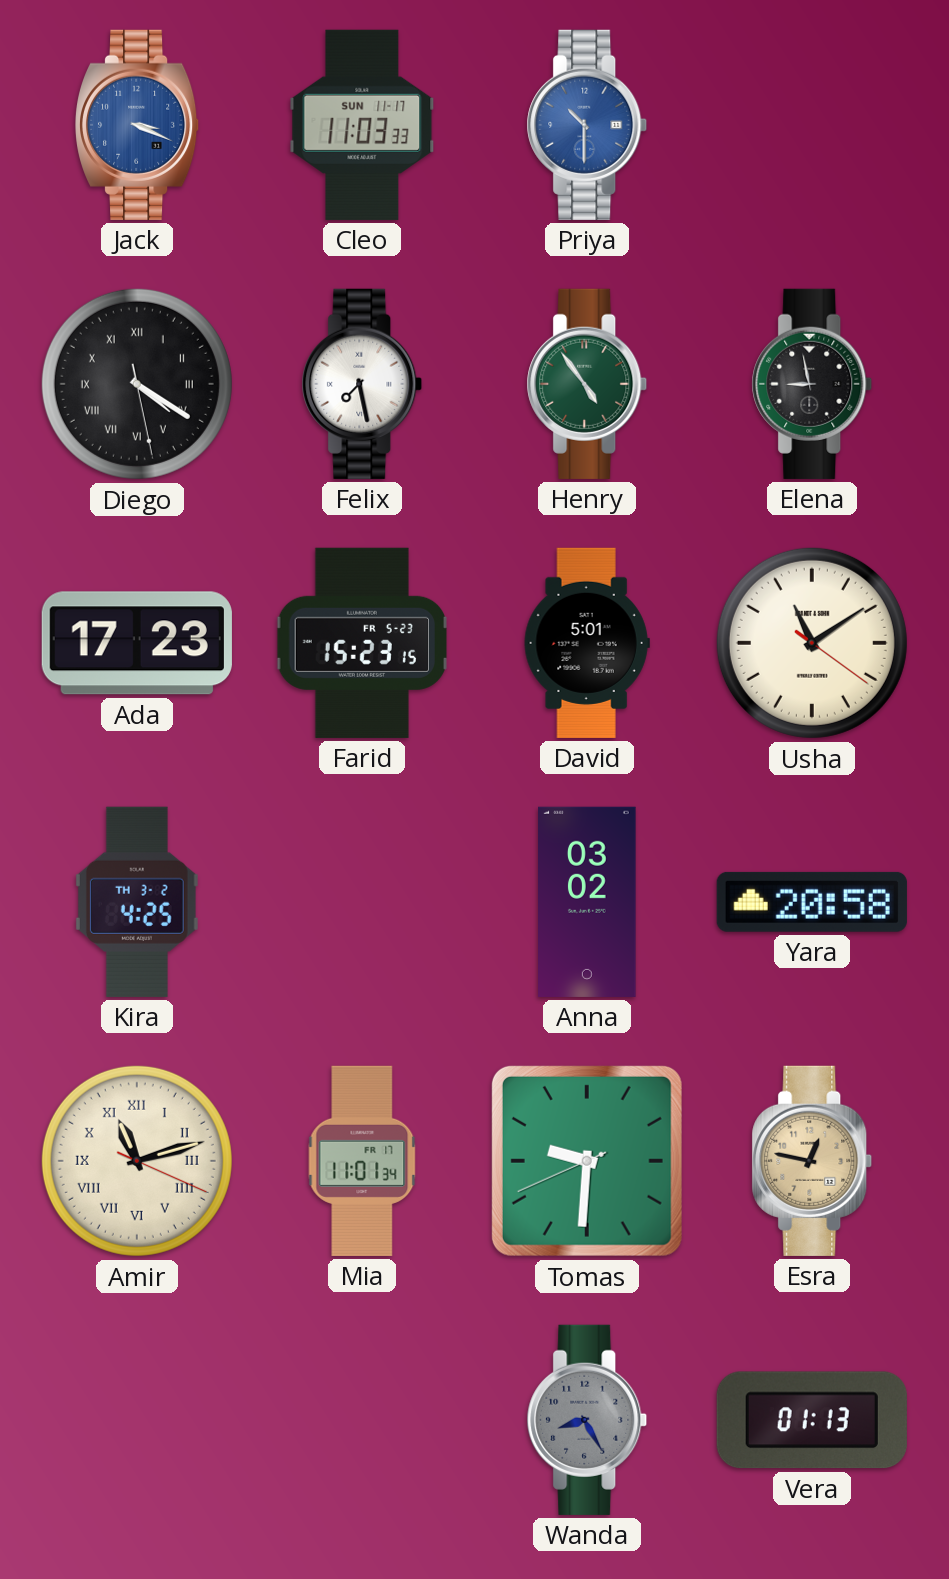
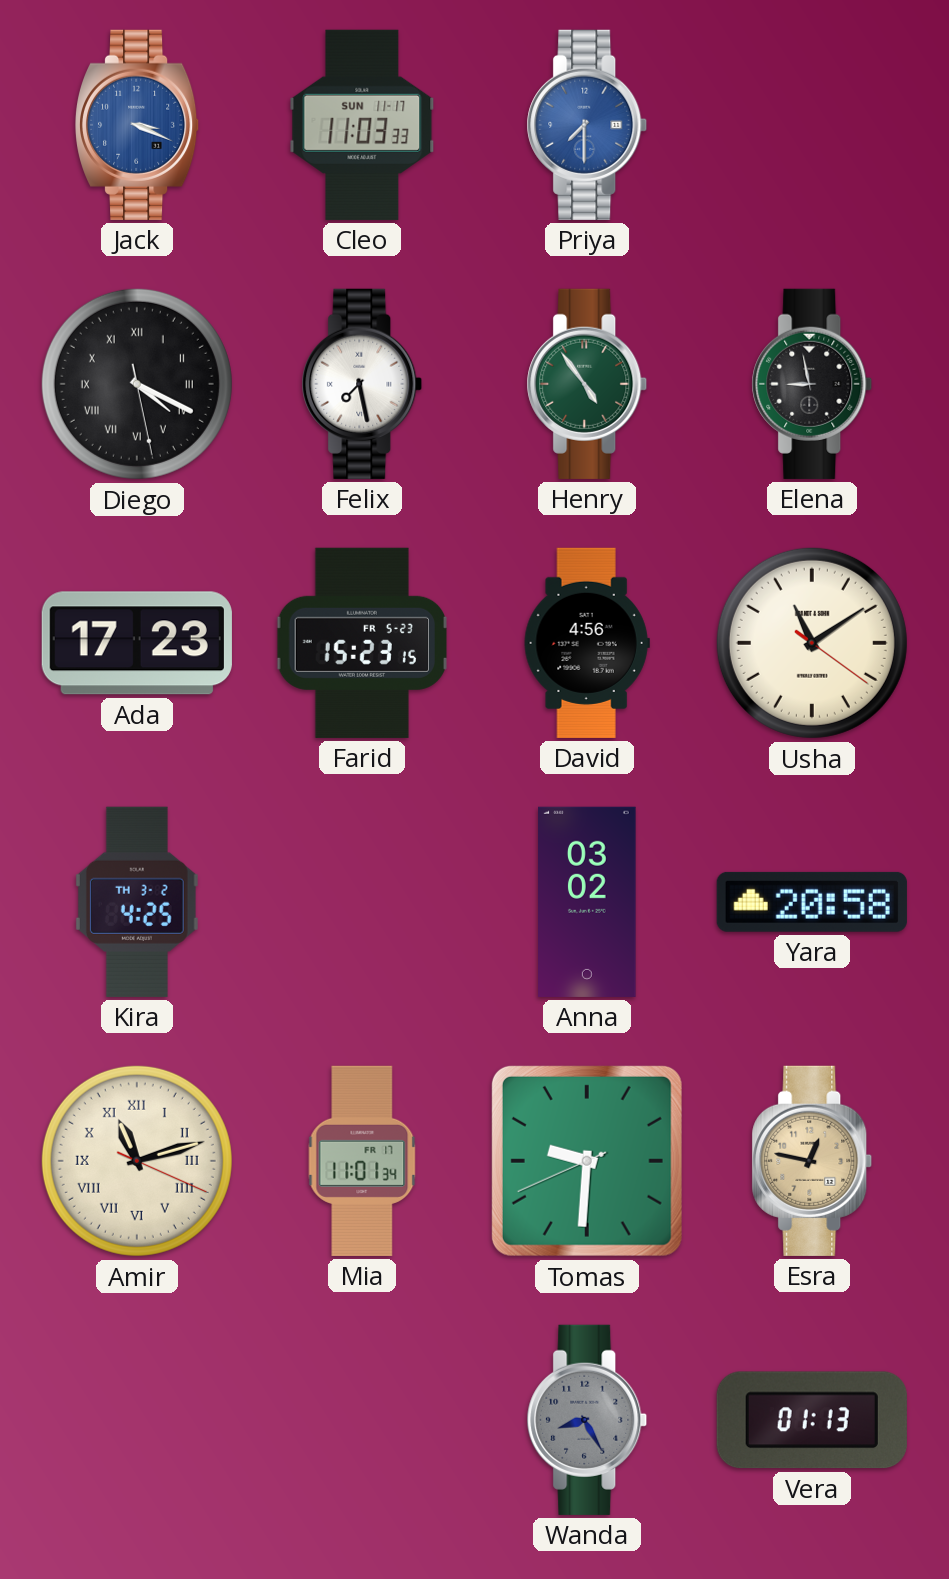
Priya: 10:30 -> 7:30 (587, 125)
Diego: 4:20 -> 4:19 (137, 384)
David: 5:01 -> 4:56 (587, 643)
